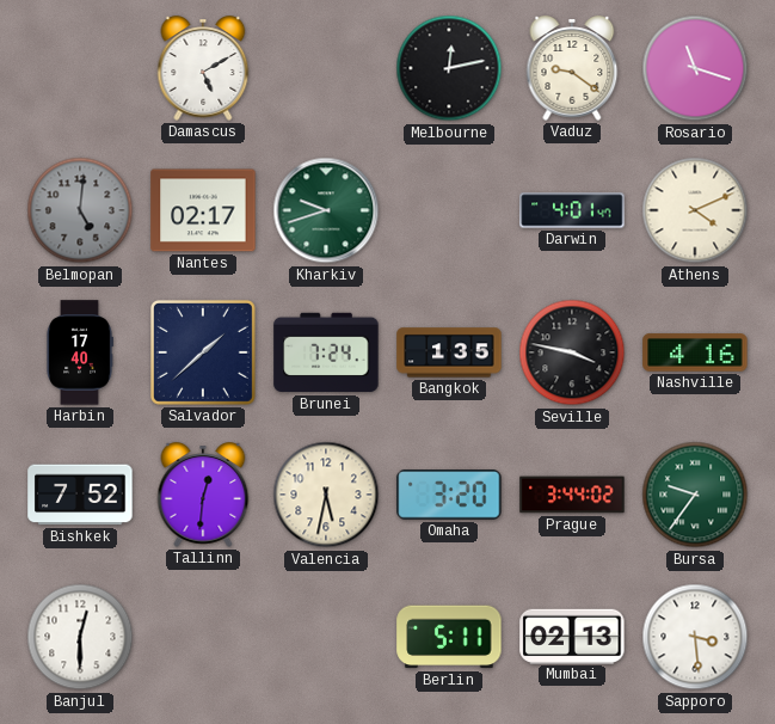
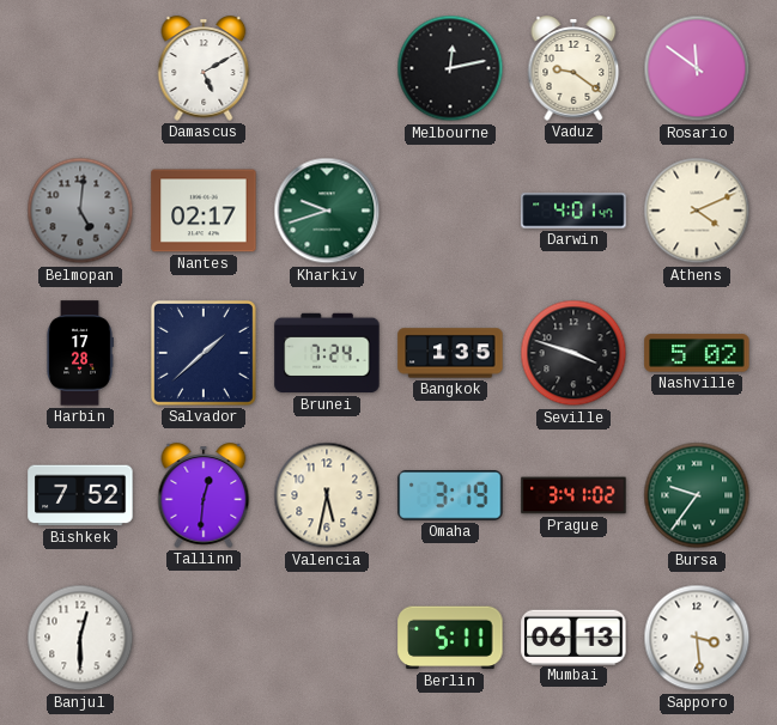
Rosario: 11:18 -> 11:51 (697, 68)
Harbin: 17:40 -> 17:28 (80, 353)
Seville: 3:47 -> 3:48 (573, 353)
Nashville: 4:16 -> 5:02 (697, 353)
Omaha: 3:20 -> 3:19 (450, 495)
Prague: 3:44 -> 3:41 (573, 495)
Mumbai: 02:13 -> 06:13 (573, 636)
